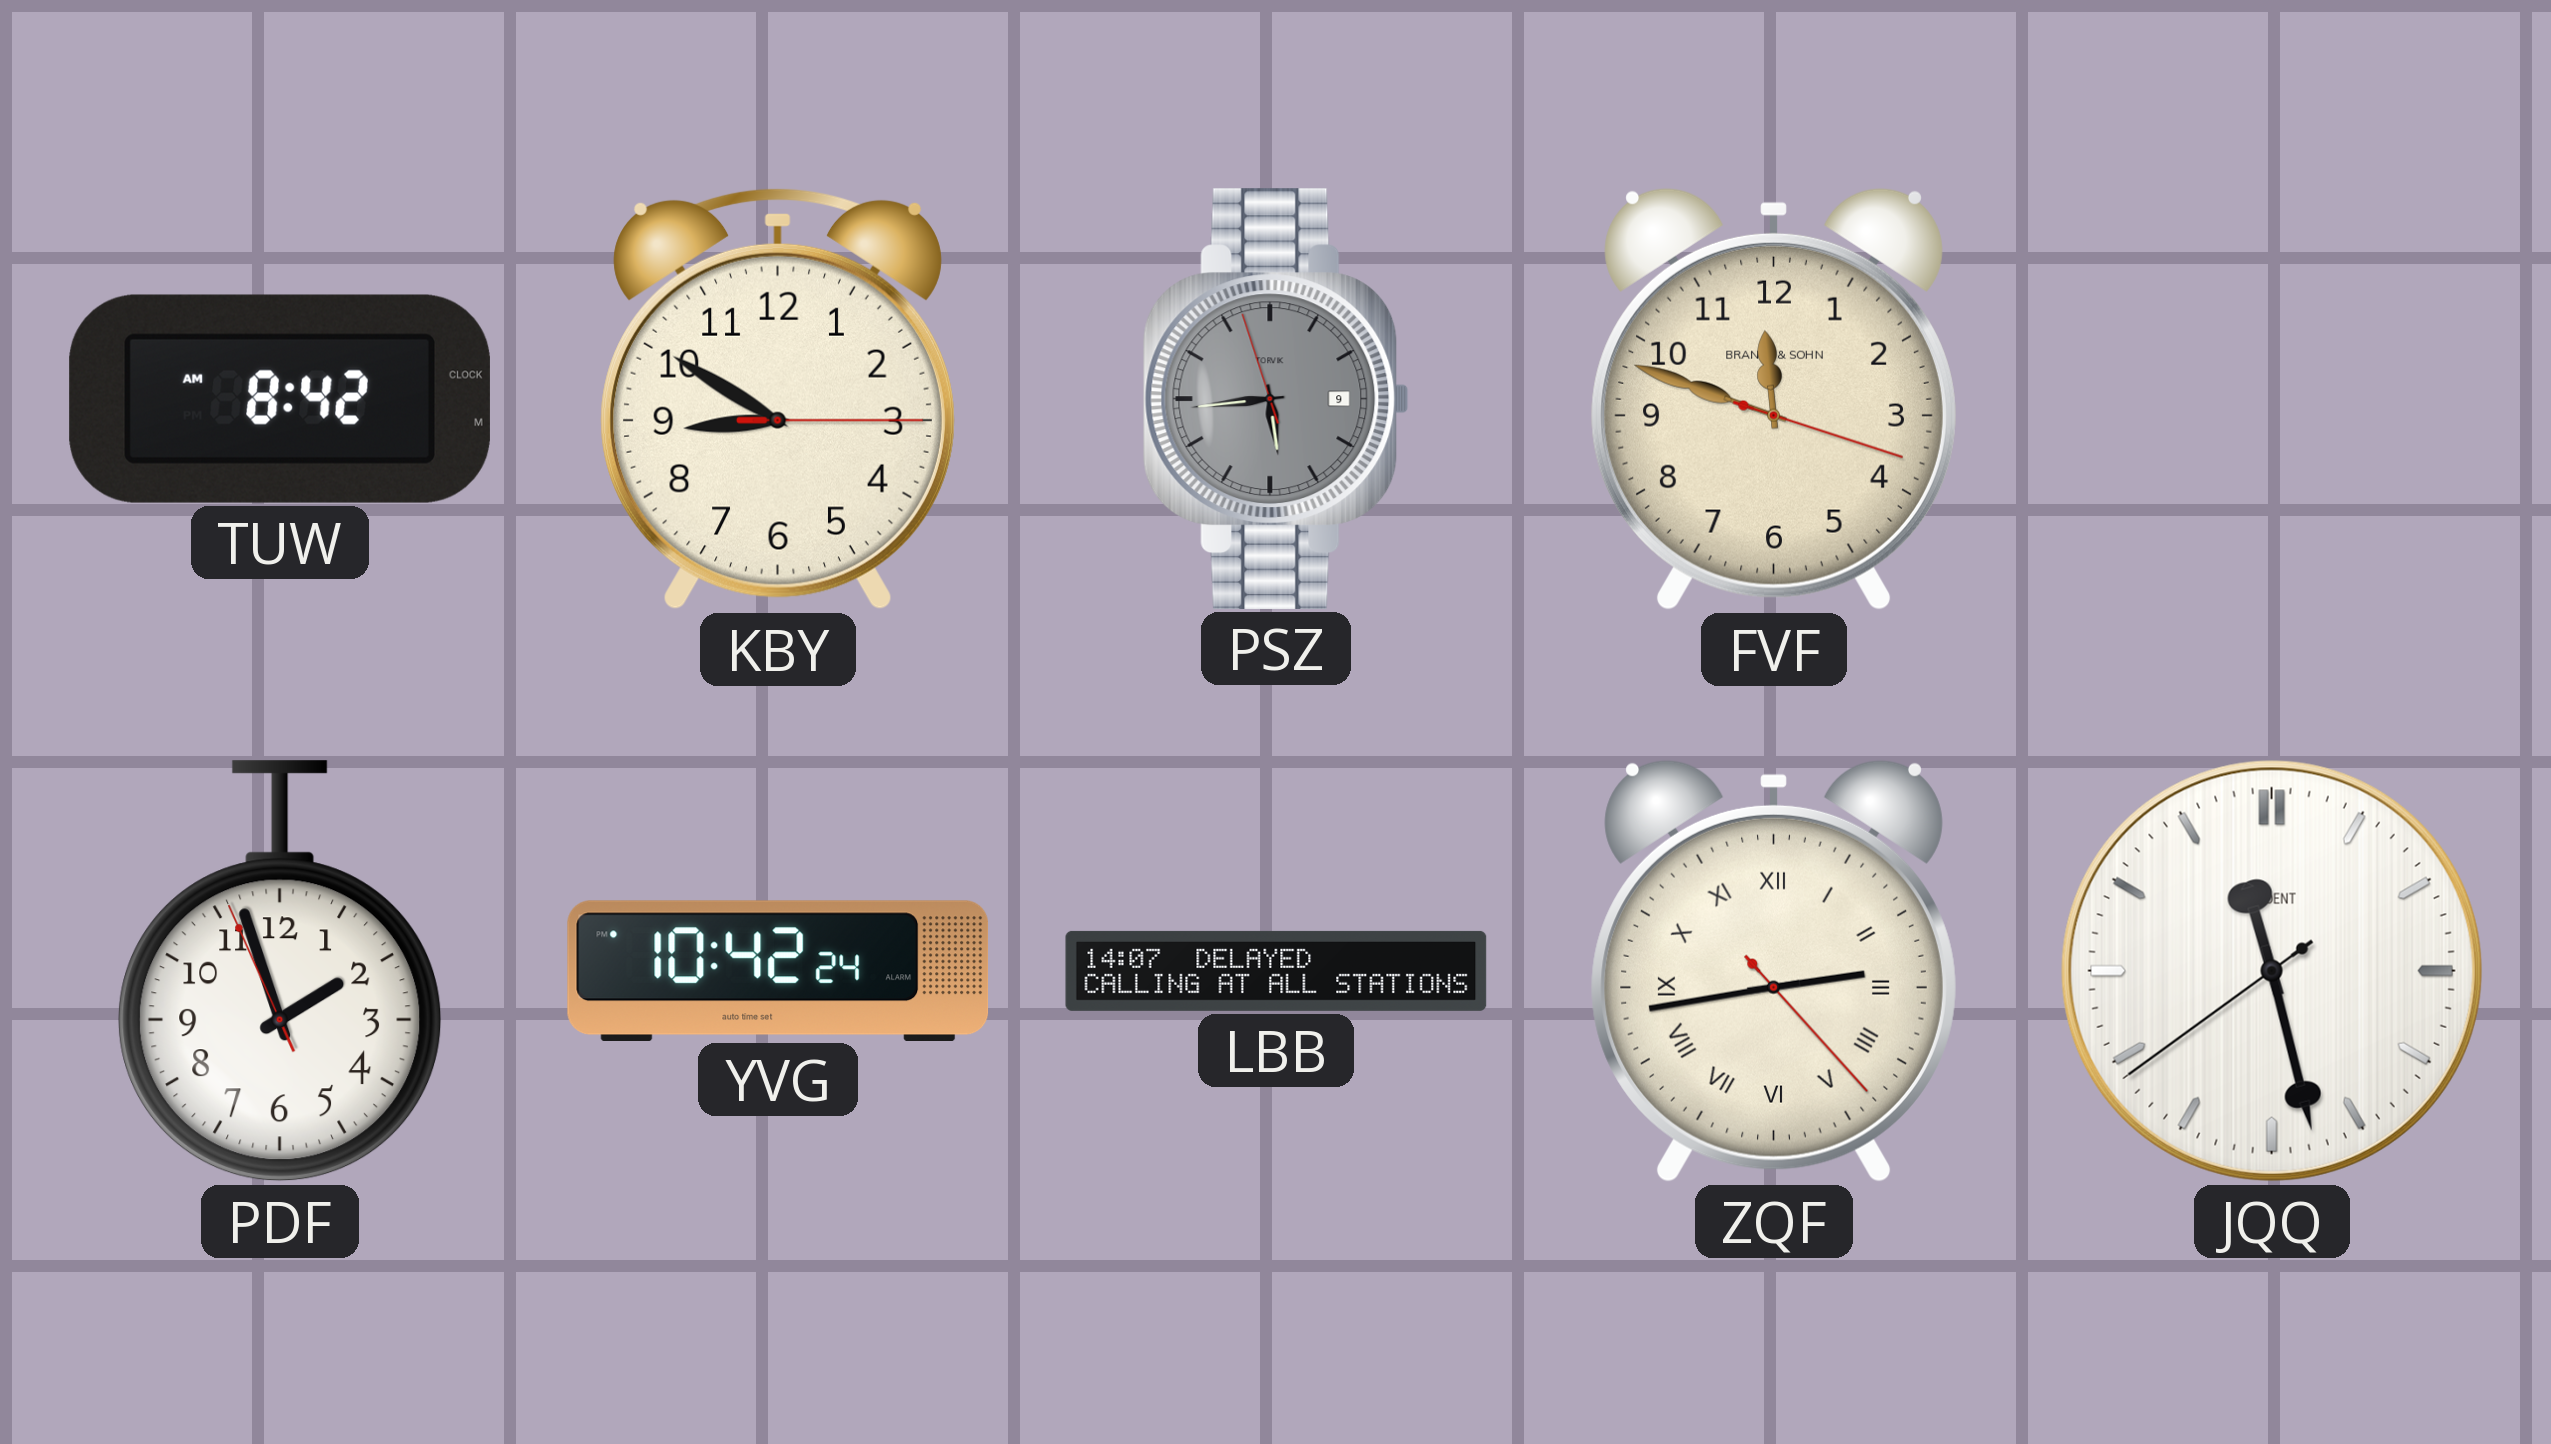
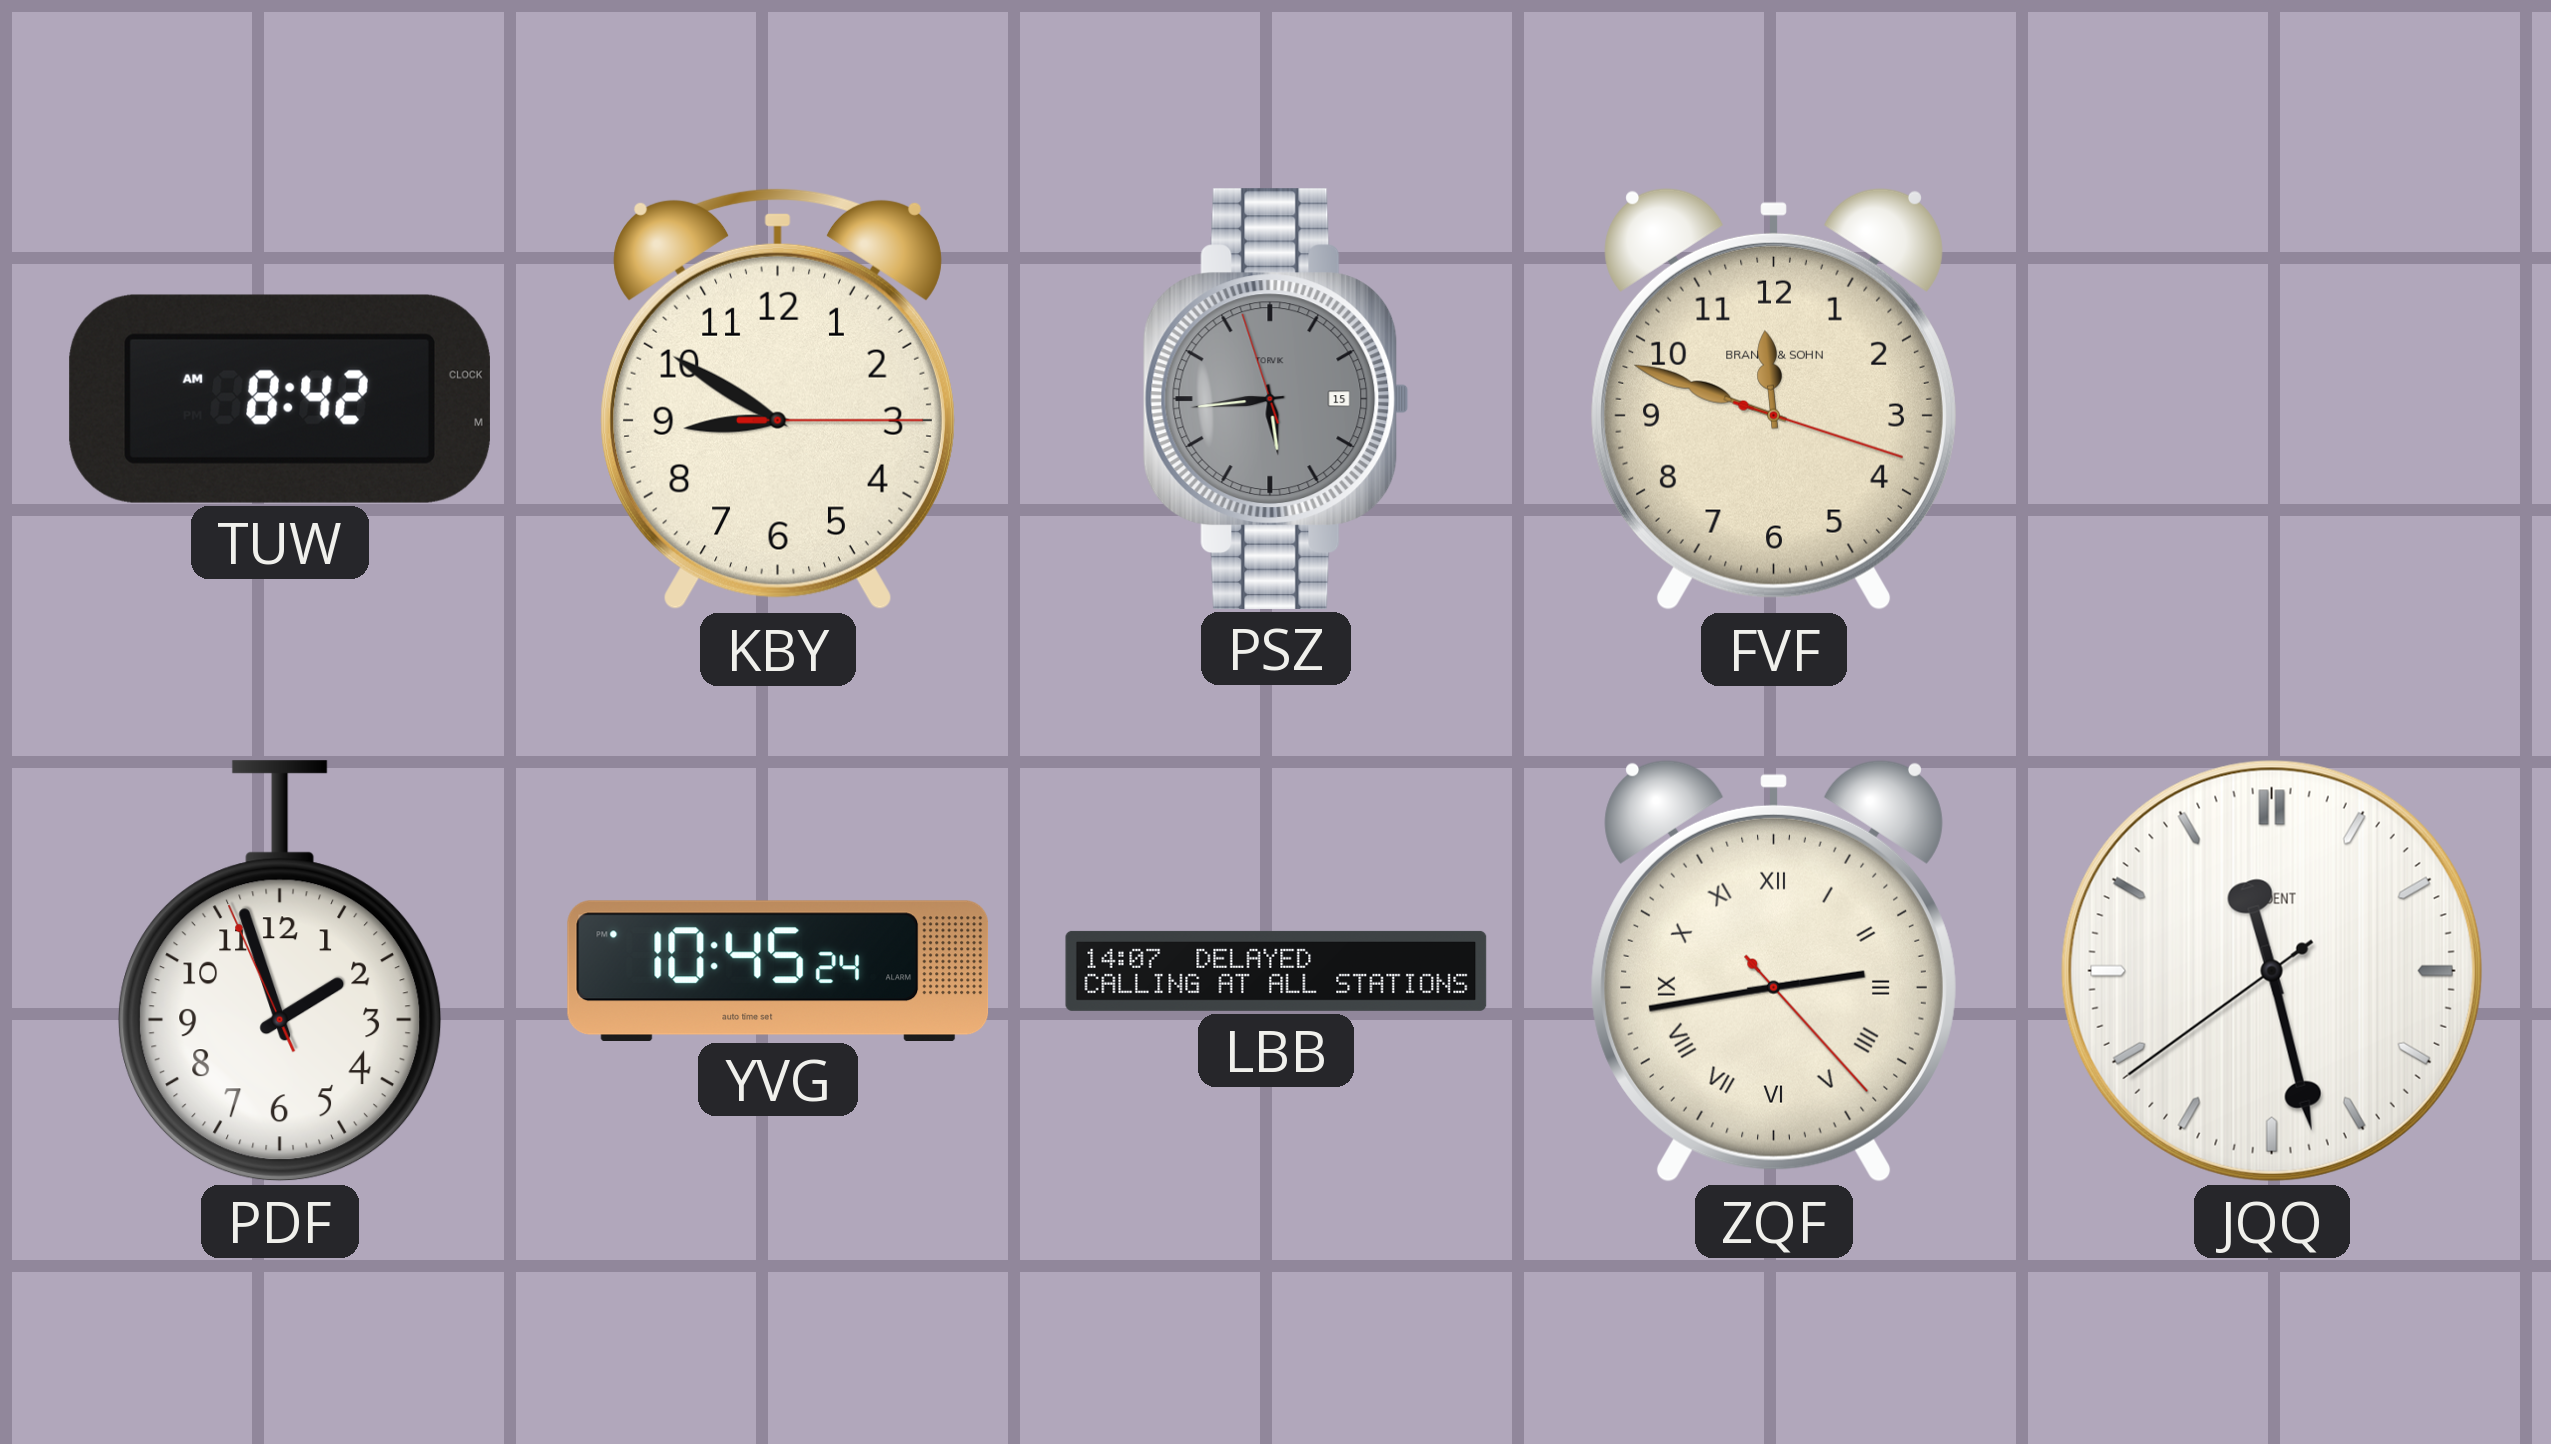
PSZ date: 9 -> 15 (1276, 399)
YVG: 10:42 -> 10:45 (778, 970)
